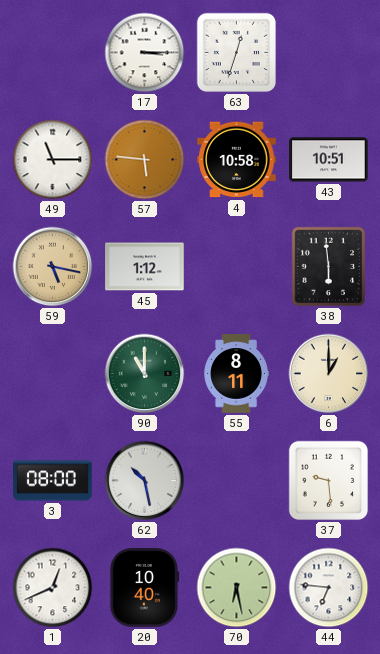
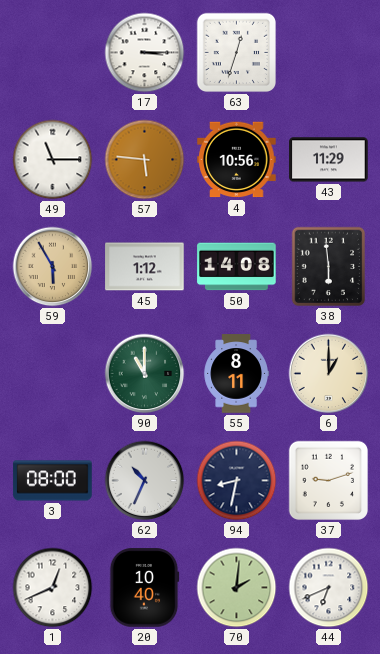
4: 10:58 -> 10:56 (237, 160)
43: 10:51 -> 11:29 (329, 160)
59: 5:17 -> 5:55 (53, 267)
50: none -> 14:08 (237, 267)
62: 10:28 -> 10:34 (145, 481)
94: none -> 8:32 (237, 481)
37: 9:29 -> 9:12 (329, 481)
70: 6:28 -> 2:01 (237, 588)
44: 6:46 -> 6:41 (329, 588)
